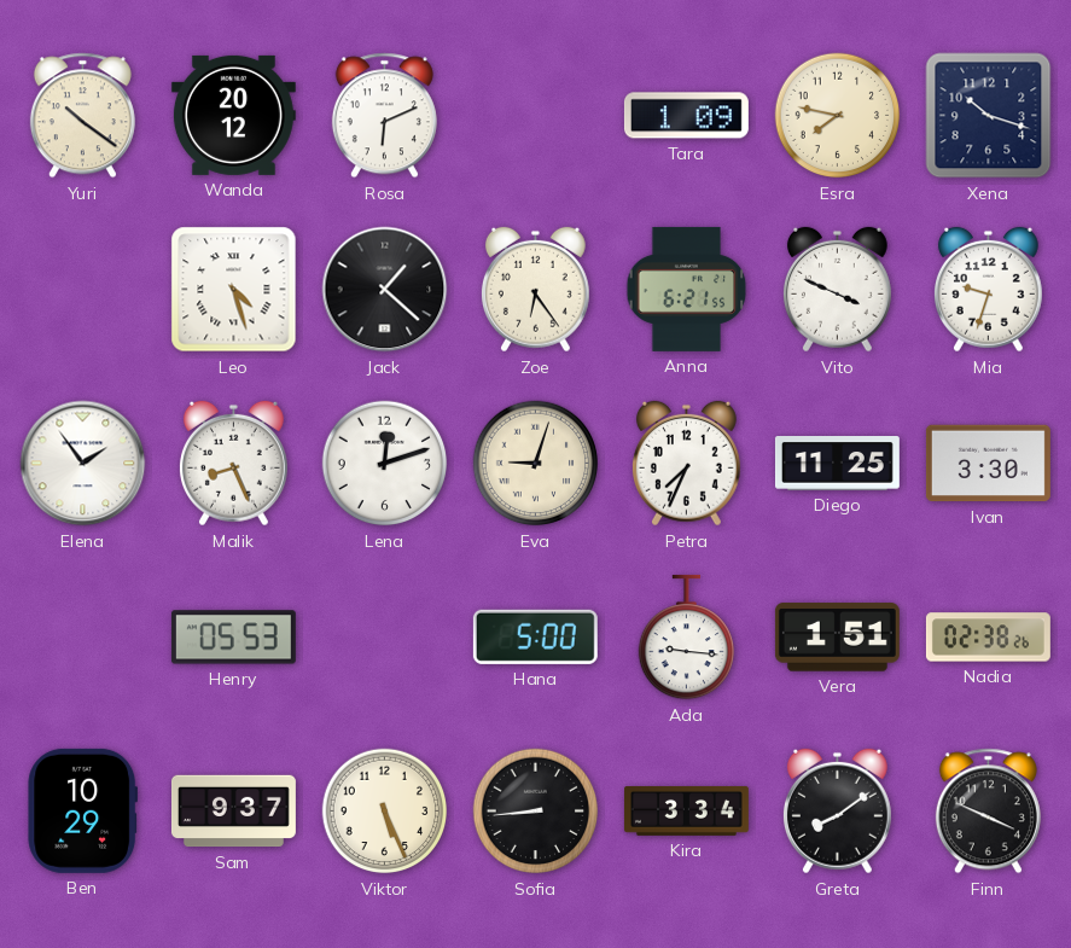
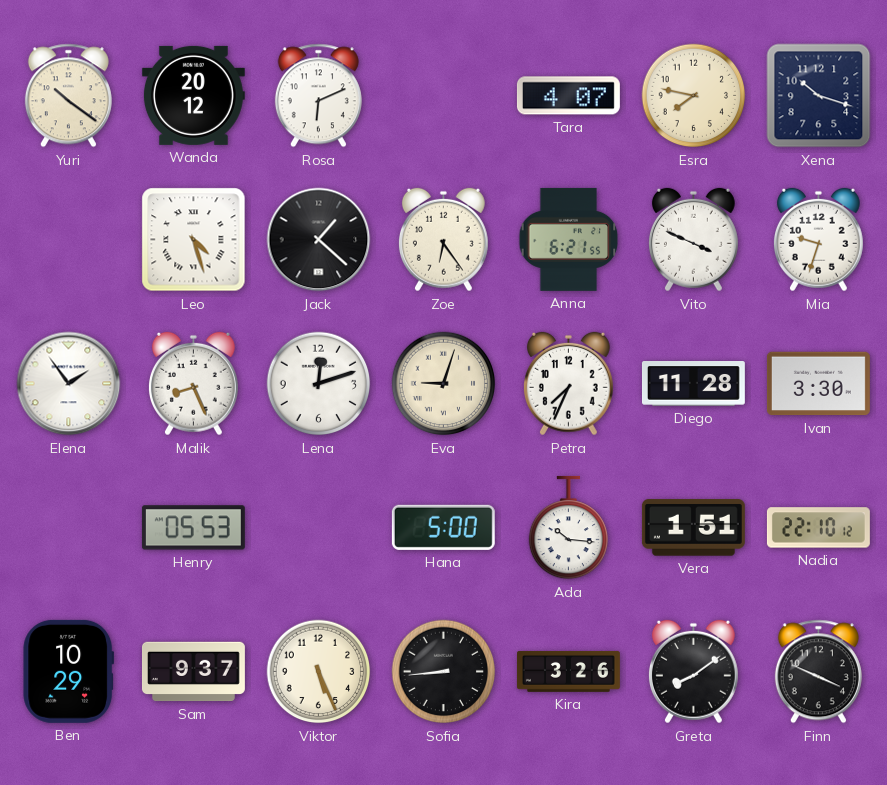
Tara: 1:09 -> 4:07 (568, 96)
Diego: 11:25 -> 11:28 (693, 384)
Ada: 9:16 -> 10:16 (568, 528)
Nadia: 02:38 -> 22:10 (818, 528)
Kira: 3:34 -> 3:26 (568, 671)
